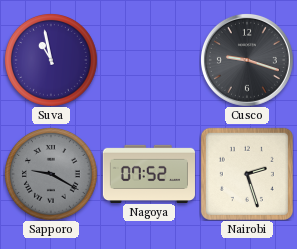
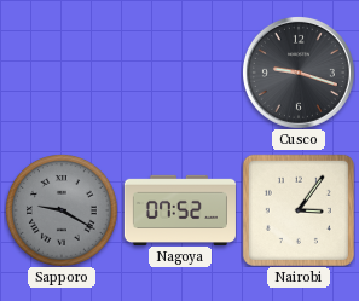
Suva: 10:58 -> none (51, 60)
Nairobi: 2:27 -> 3:06 (299, 210)
